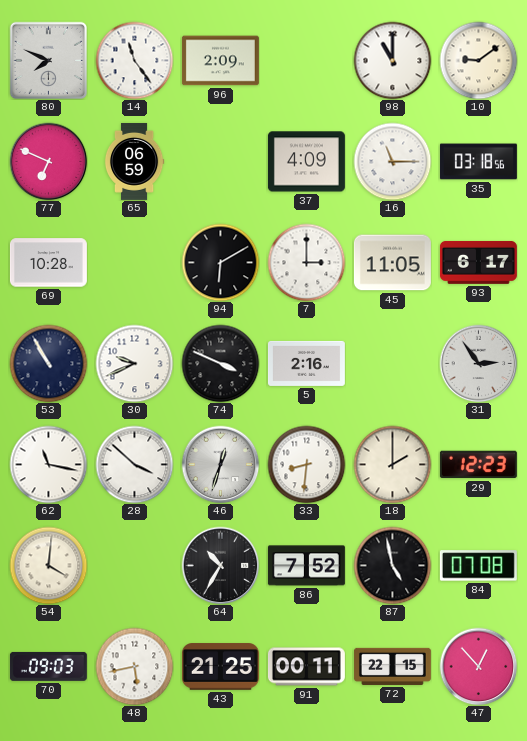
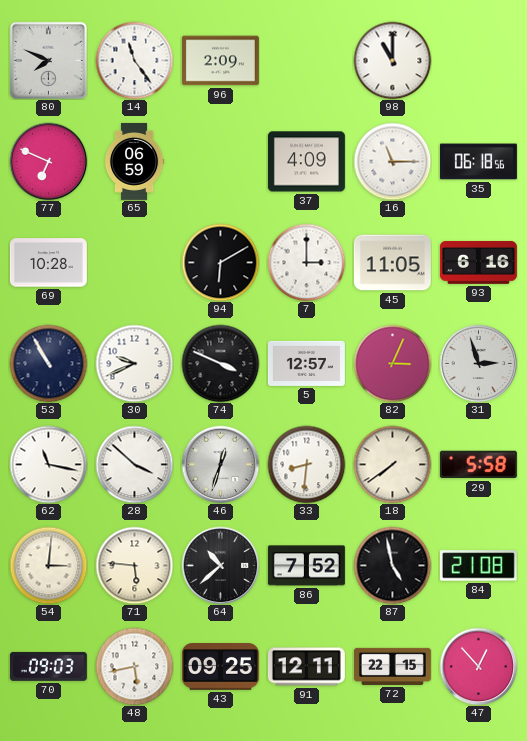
10: 9:09 -> none (478, 60)
35: 03:18 -> 06:18 (478, 162)
93: 6:17 -> 6:16 (478, 262)
5: 2:16 -> 12:57 (306, 363)
82: none -> 3:04 (392, 363)
31: 2:54 -> 2:57 (478, 363)
18: 2:00 -> 7:39 (392, 464)
29: 12:23 -> 5:58 (478, 465)
54: 4:01 -> 3:01 (48, 565)
71: none -> 5:46 (134, 565)
64: 10:35 -> 10:38 (220, 565)
84: 07:08 -> 21:08 (478, 566)
43: 21:25 -> 09:25 (220, 667)
91: 00:11 -> 12:11 (306, 667)
